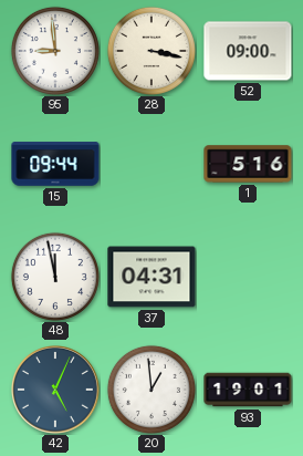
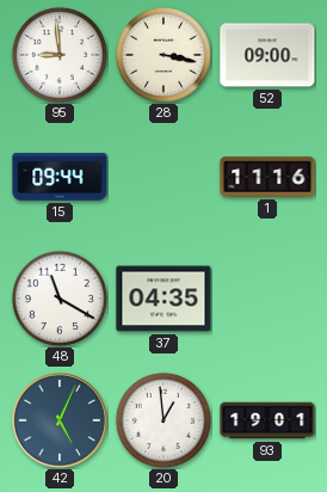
1: 5:16 -> 11:16 (267, 177)
48: 11:58 -> 11:20 (60, 299)
37: 04:31 -> 04:35 (163, 299)
